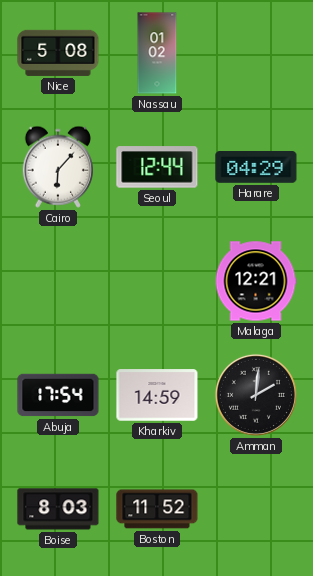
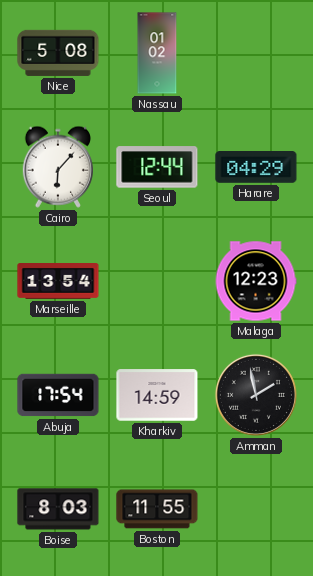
Marseille: none -> 13:54 (58, 282)
Malaga: 12:21 -> 12:23 (256, 281)
Amman: 2:01 -> 1:58 (256, 395)
Boston: 11:52 -> 11:55 (157, 509)
